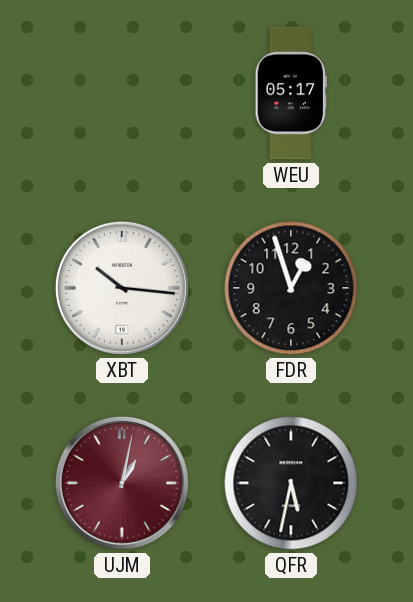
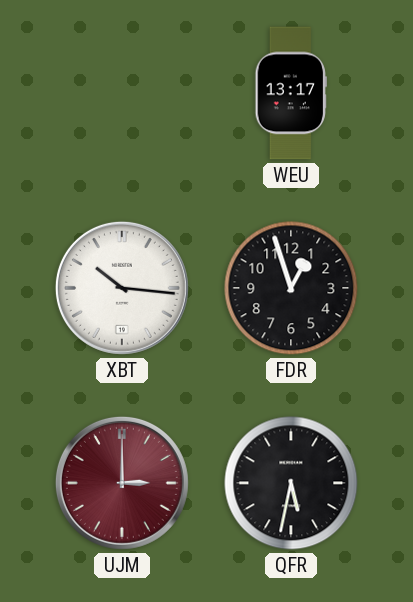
WEU: 05:17 -> 13:17 (290, 93)
UJM: 1:02 -> 3:00 (122, 483)
